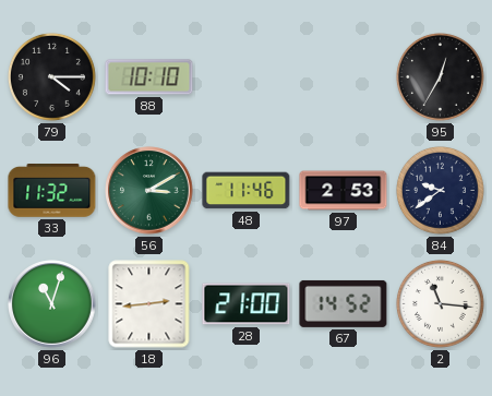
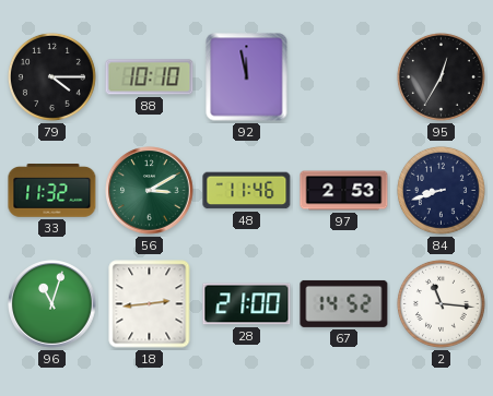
92: none -> 11:58 (247, 77)
84: 9:39 -> 8:42 (441, 190)
